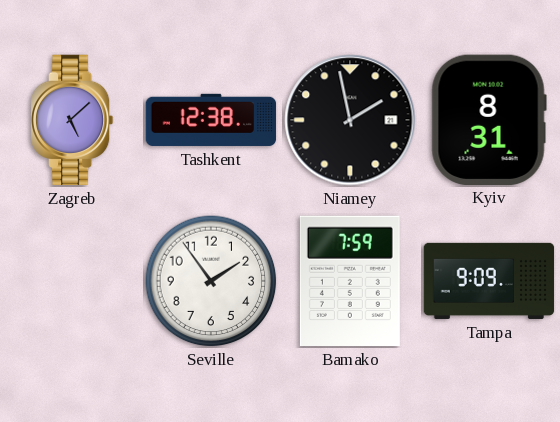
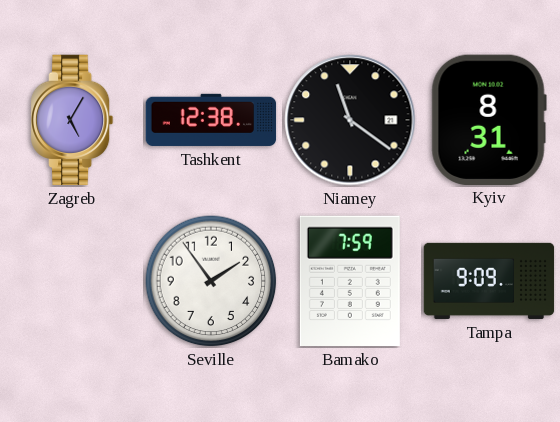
Zagreb: 5:08 -> 5:05 (72, 120)
Niamey: 1:58 -> 11:21 (350, 120)
